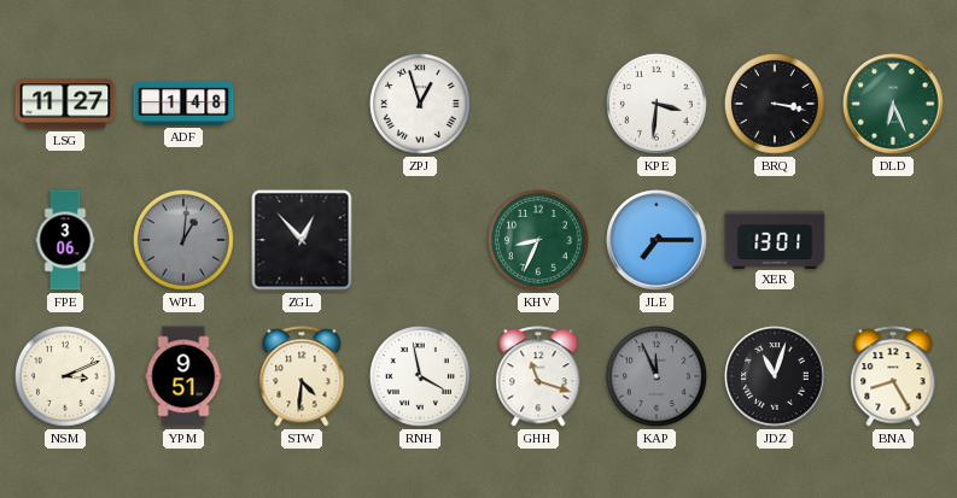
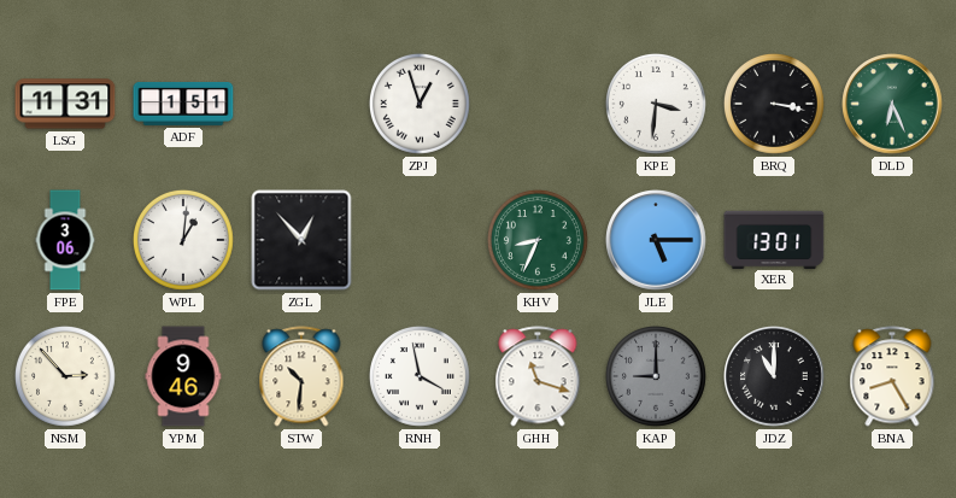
LSG: 11:27 -> 11:31 (65, 104)
ADF: 1:48 -> 1:51 (183, 104)
WPL dial: grey -> white (183, 240)
JLE: 7:15 -> 5:15 (656, 240)
NSM: 3:11 -> 2:53 (65, 376)
YPM: 9:51 -> 9:46 (183, 376)
STW: 4:31 -> 10:31 (301, 376)
KAP: 11:56 -> 9:00 (656, 376)
JDZ: 11:03 -> 11:00 (774, 376)
